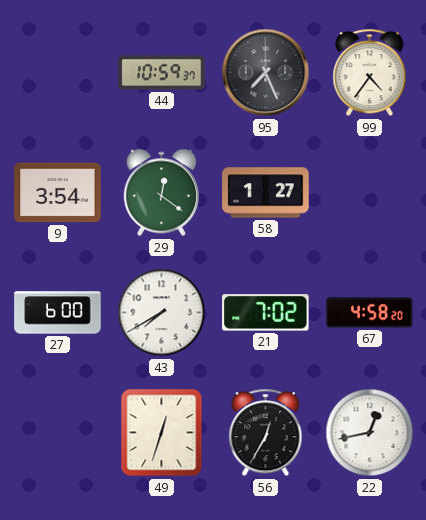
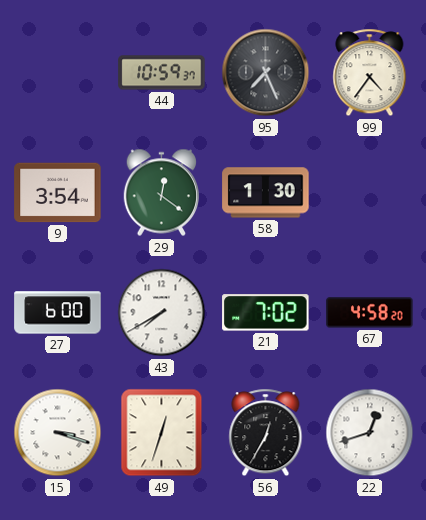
58: 1:27 -> 1:30 (266, 193)
15: none -> 3:18 (58, 433)
22: 12:43 -> 12:42 (370, 433)
